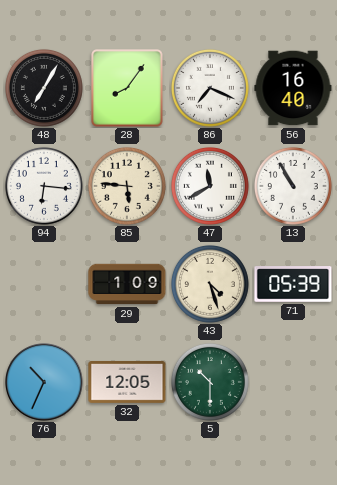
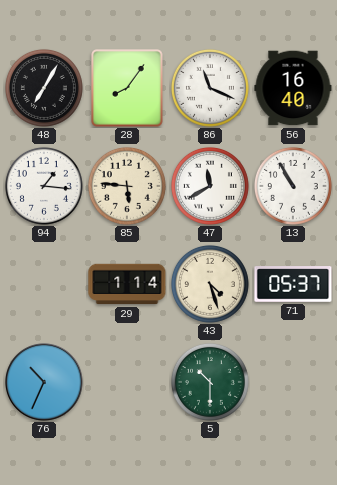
86: 7:19 -> 11:19 (210, 88)
94: 6:16 -> 1:16 (44, 186)
29: 1:09 -> 1:14 (127, 284)
71: 05:39 -> 05:37 (293, 284)
32: 12:05 -> none (127, 382)
